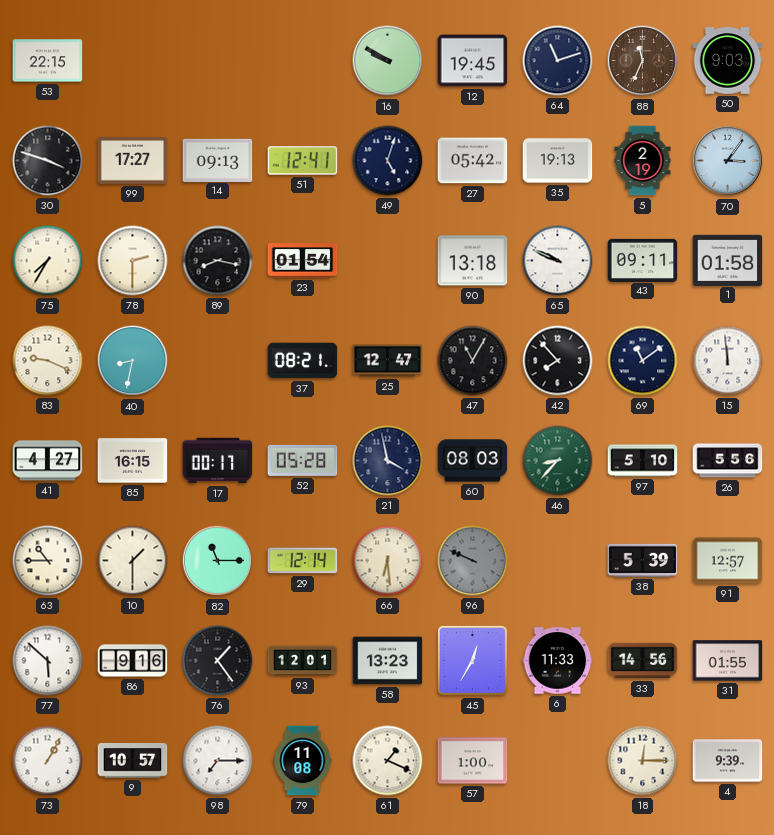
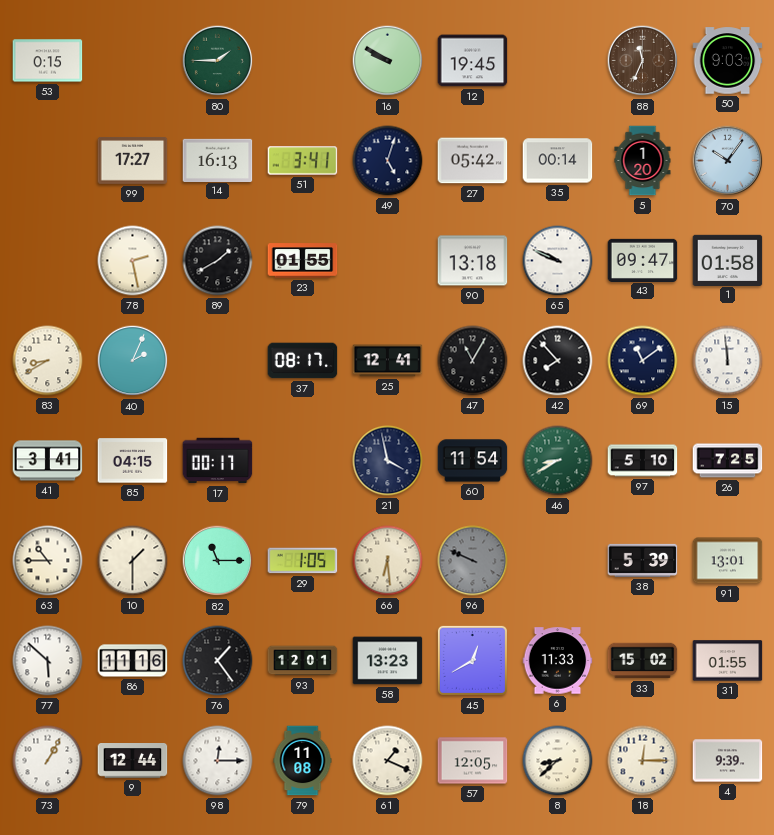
53: 22:15 -> 0:15 (48, 61)
80: none -> 1:45 (218, 61)
64: 11:12 -> none (558, 61)
30: 3:48 -> none (48, 161)
14: 09:13 -> 16:13 (218, 160)
51: 12:41 -> 3:41 (303, 161)
35: 19:13 -> 00:14 (558, 161)
5: 2:19 -> 1:20 (643, 161)
70: 3:06 -> 10:06 (728, 161)
75: 7:35 -> none (48, 261)
78: 2:30 -> 2:28 (133, 261)
89: 8:17 -> 1:40 (218, 261)
23: 01:54 -> 01:55 (303, 261)
43: 09:11 -> 09:47 (643, 260)
83: 9:19 -> 8:40 (48, 361)
40: 8:32 -> 2:04 (133, 361)
37: 08:21 -> 08:17 (303, 361)
25: 12:47 -> 12:41 (388, 361)
41: 4:27 -> 3:41 (48, 461)
85: 16:15 -> 04:15 (133, 461)
52: 05:28 -> none (303, 460)
60: 08:03 -> 11:54 (473, 461)
46: 8:37 -> 8:40 (558, 461)
26: 5:56 -> 7:25 (728, 461)
29: 12:14 -> 1:05 (303, 561)
91: 12:57 -> 13:01 (728, 561)
86: 9:16 -> 11:16 (133, 661)
45: 12:35 -> 12:40 (472, 660)
33: 14:56 -> 15:02 (643, 661)
9: 10:57 -> 12:44 (133, 761)
98: 7:15 -> 12:15 (218, 761)
57: 1:00 -> 12:05 (473, 761)
8: none -> 8:38 (558, 761)
